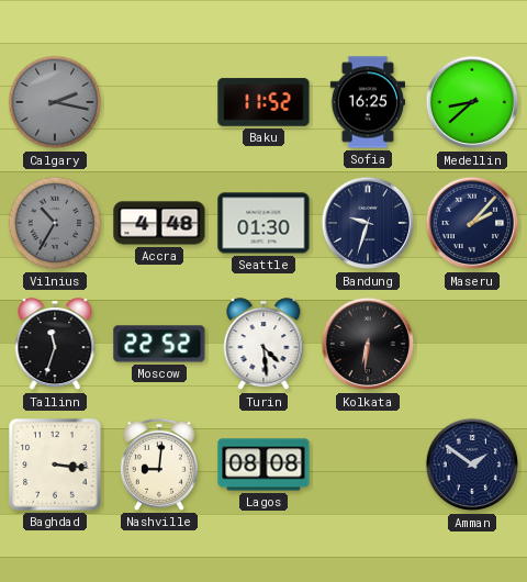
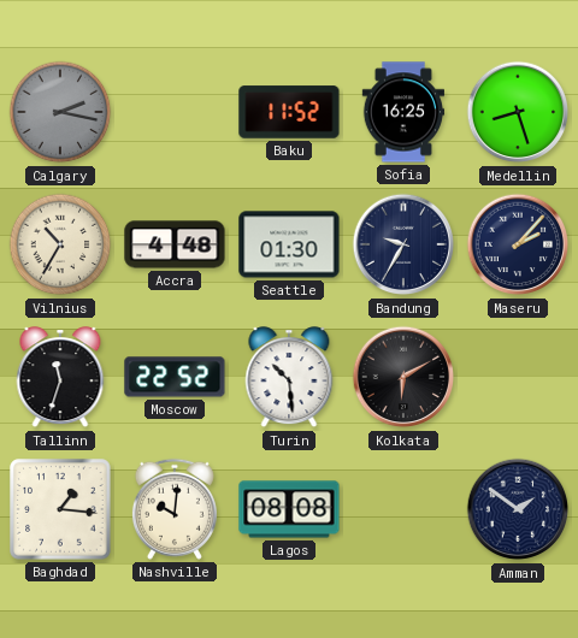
Medellin: 8:38 -> 8:27 (518, 112)
Vilnius dial: grey -> cream (60, 244)
Bandung: 9:33 -> 9:35 (403, 244)
Turin: 4:29 -> 10:29 (289, 378)
Kolkata: 6:31 -> 6:10 (403, 377)
Baghdad: 3:16 -> 1:16 (60, 509)
Nashville: 9:01 -> 10:01 (175, 509)
